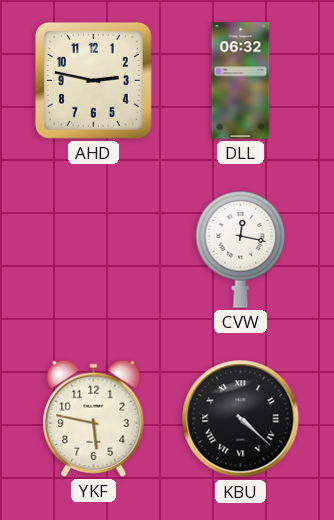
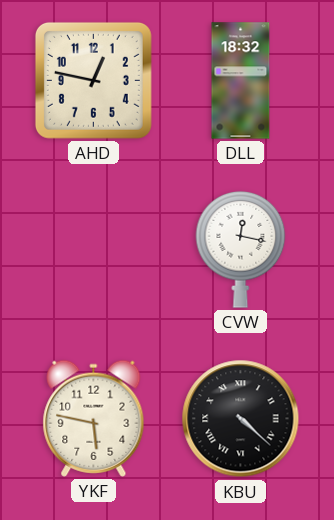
AHD: 2:47 -> 12:47 (93, 80)
DLL: 06:32 -> 18:32 (241, 81)
